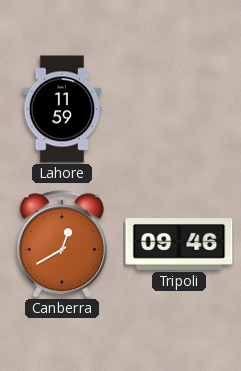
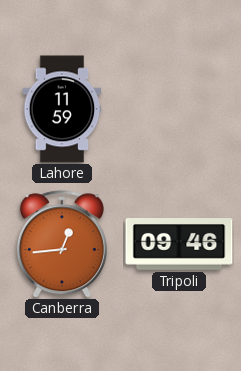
Canberra: 12:40 -> 12:44 (62, 244)
